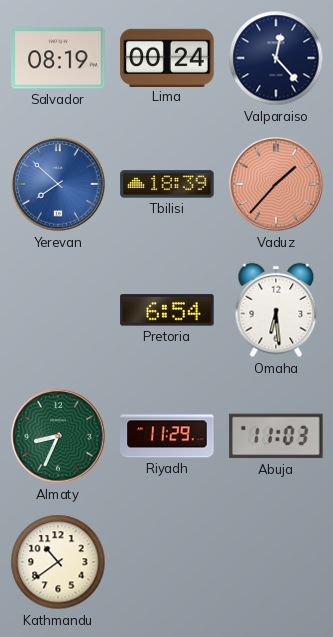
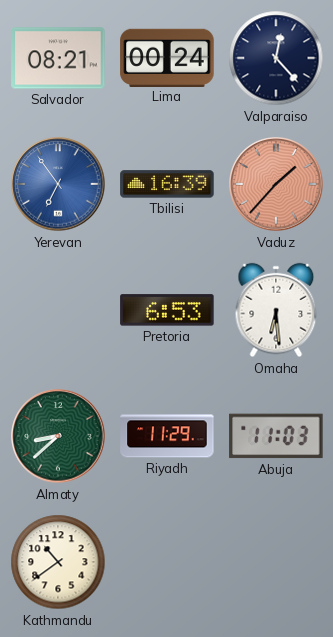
Salvador: 08:19 -> 08:21 (58, 58)
Yerevan: 7:52 -> 6:54 (58, 184)
Tbilisi: 18:39 -> 16:39 (167, 184)
Pretoria: 6:54 -> 6:53 (167, 310)
Almaty: 8:34 -> 8:38 (58, 436)
